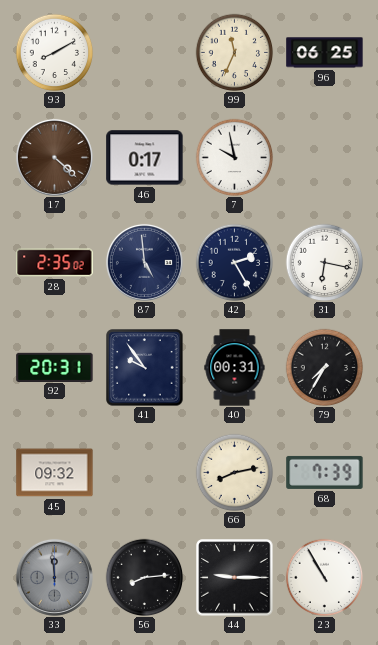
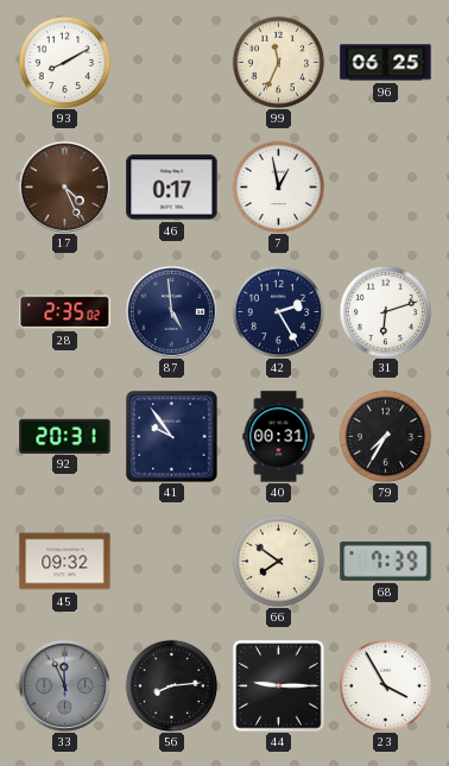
17: 4:22 -> 4:26 (64, 186)
7: 9:58 -> 12:58 (278, 186)
31: 6:17 -> 6:12 (385, 311)
66: 8:13 -> 7:51 (278, 561)
33: 11:59 -> 11:56 (64, 685)
23: 10:55 -> 3:55 (385, 685)
